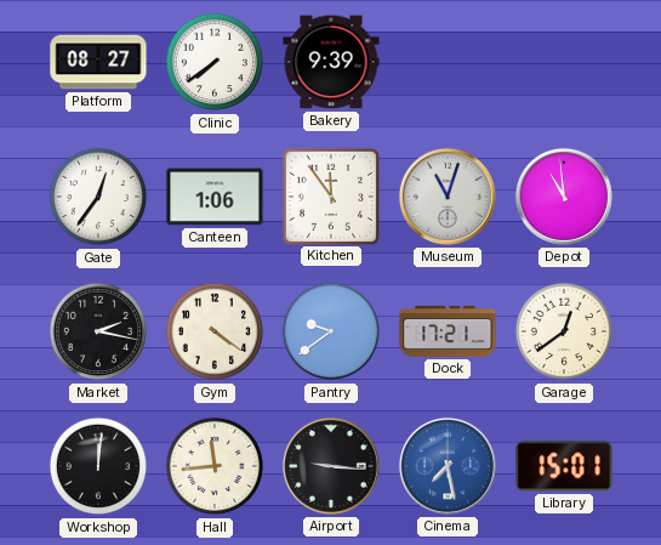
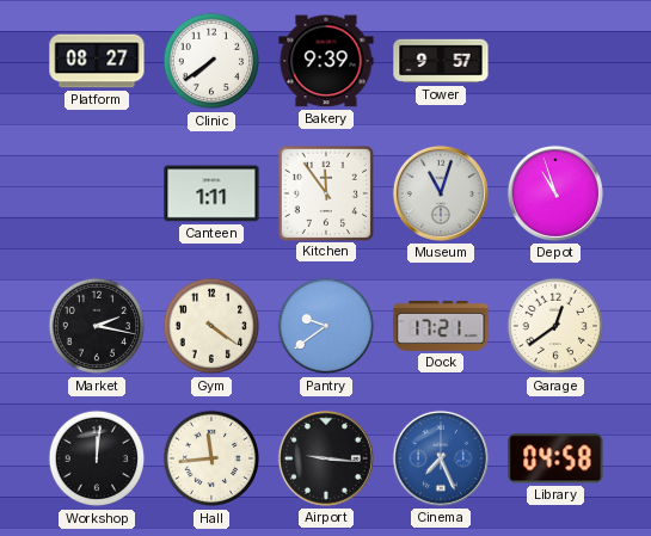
Tower: none -> 9:57 (441, 61)
Gate: 12:36 -> none (98, 197)
Canteen: 1:06 -> 1:11 (211, 193)
Depot: 10:59 -> 10:57 (555, 193)
Cinema: 7:28 -> 7:26 (441, 458)
Library: 15:01 -> 04:58 (555, 458)
